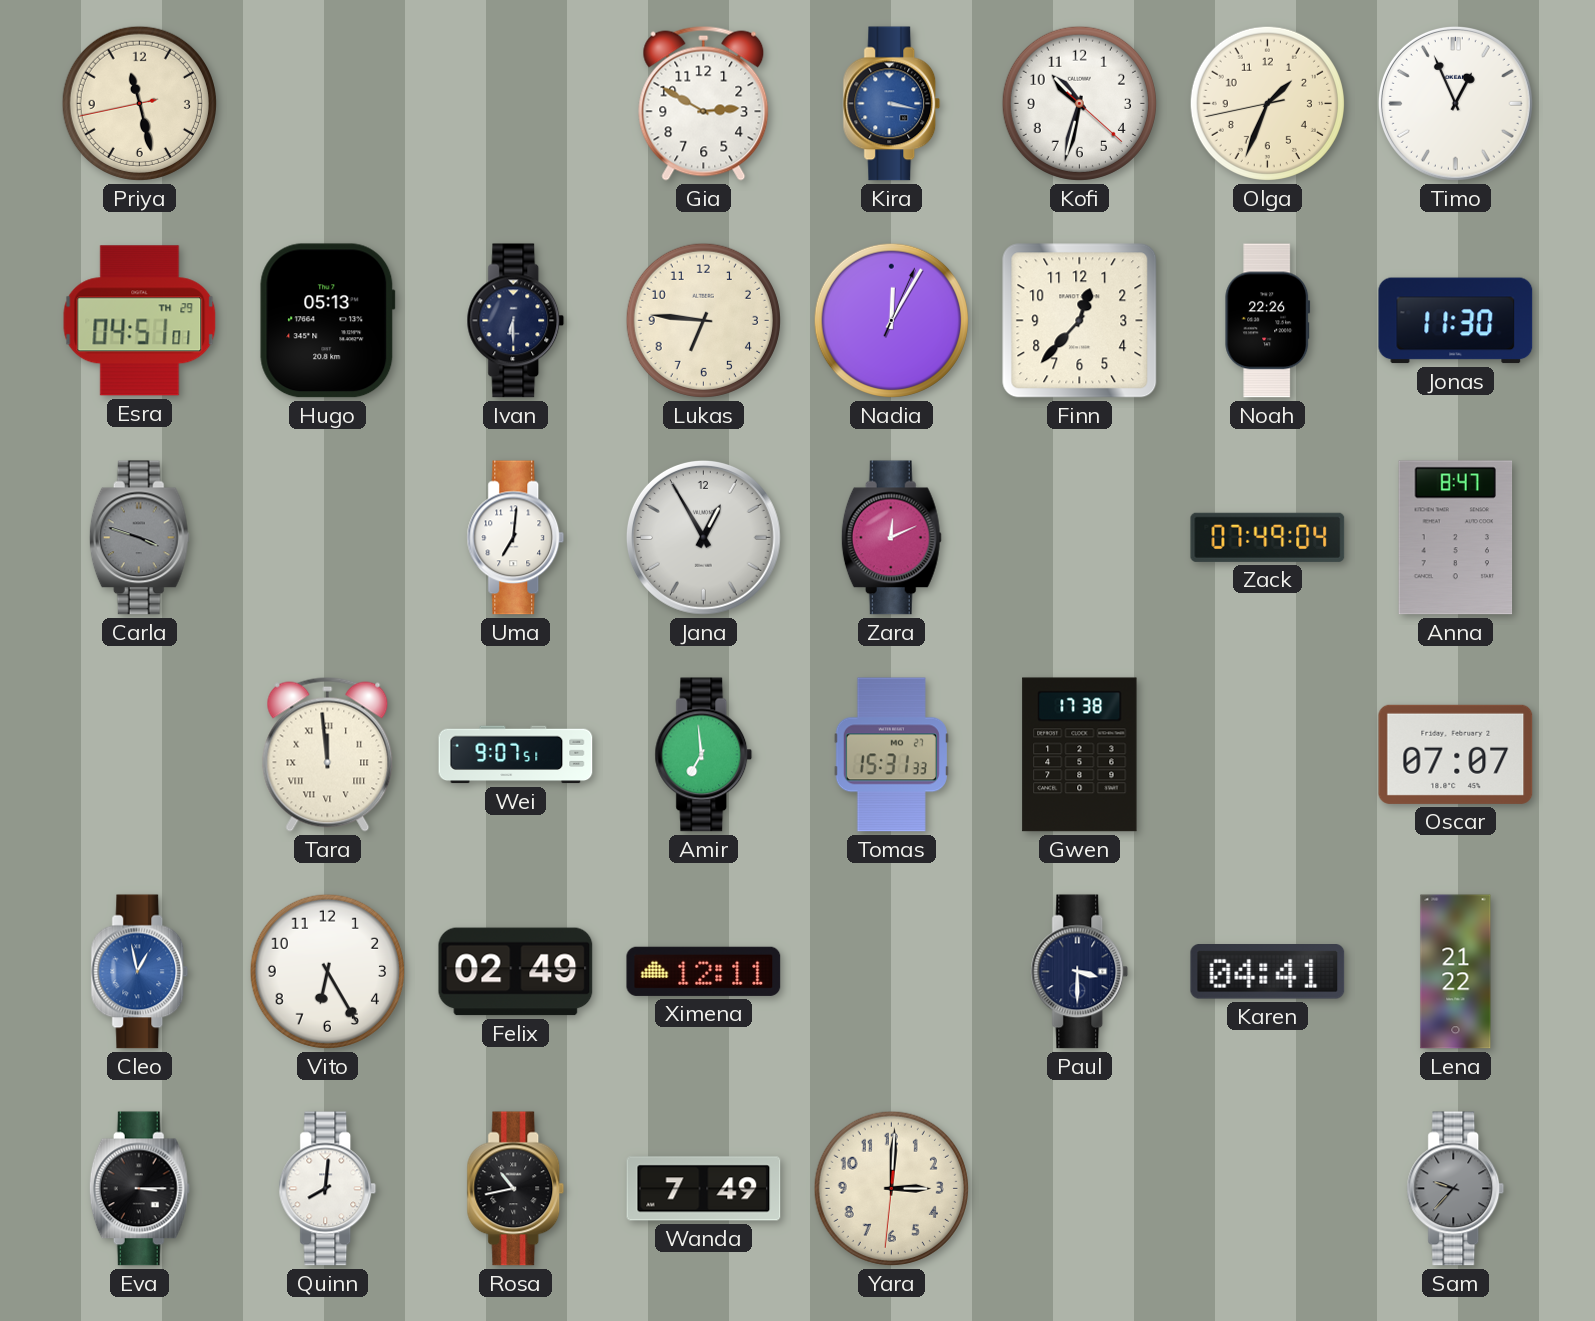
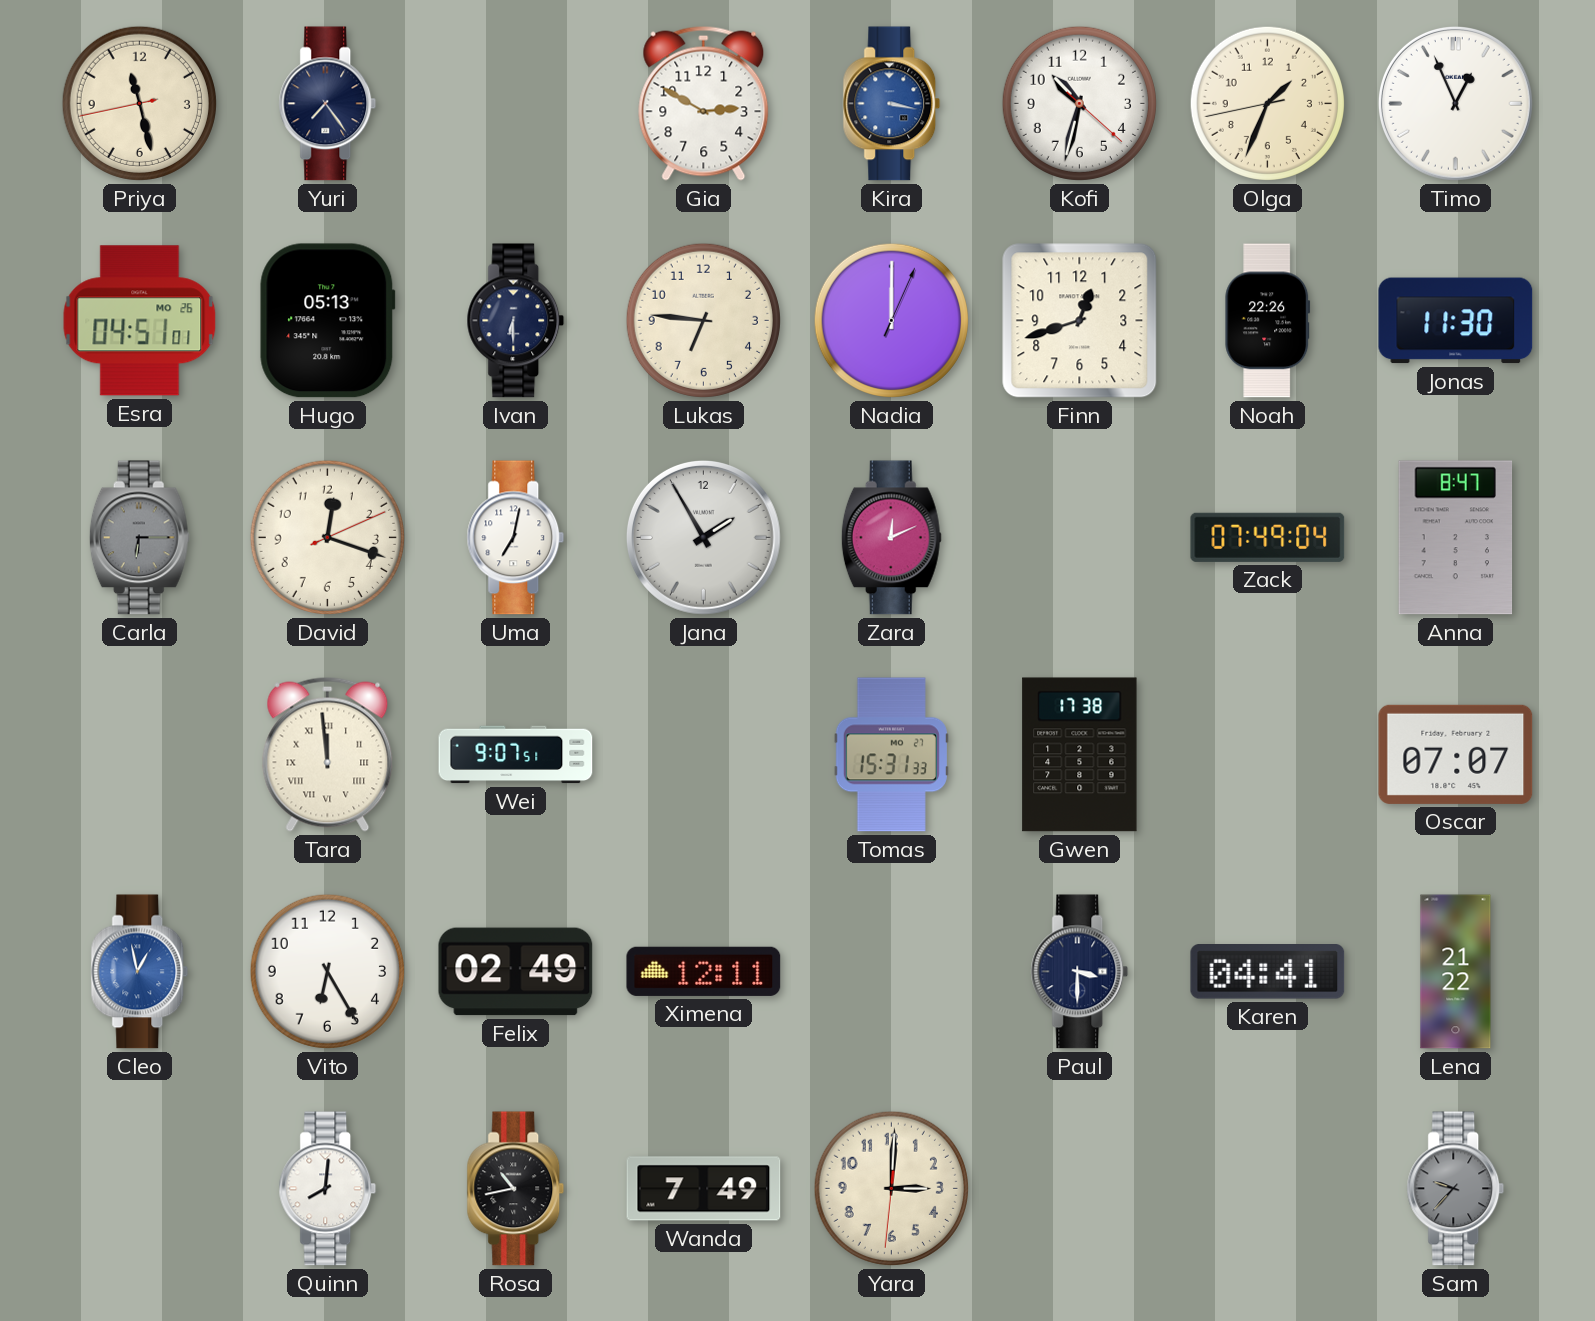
Yuri: none -> 7:24 (328, 104)
Esra date: TH 29 -> MO 26 (140, 321)
Nadia: 12:05 -> 12:00 (891, 320)
Finn: 12:37 -> 12:42 (1080, 321)
Carla: 3:48 -> 6:15 (139, 538)
David: none -> 12:18 (327, 537)
Uma: 7:01 -> 7:02 (516, 538)
Jana: 12:55 -> 1:55 (703, 537)
Amir: 6:59 -> none (704, 755)
Eva: 3:15 -> none (139, 1189)
